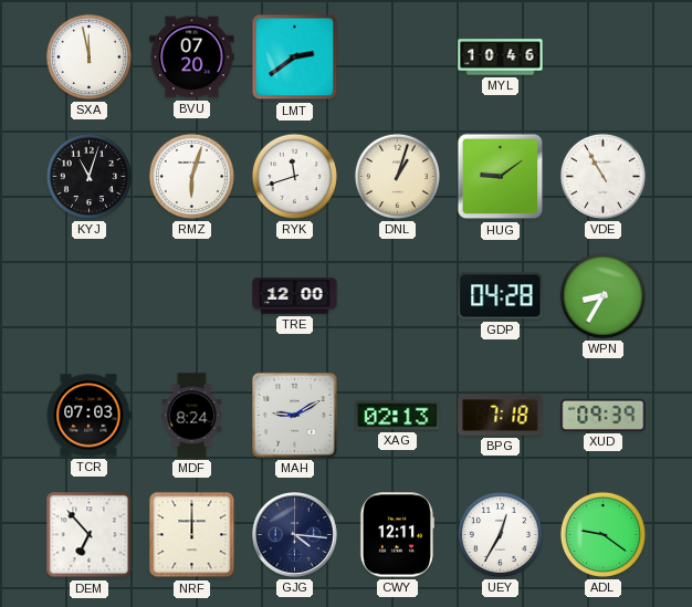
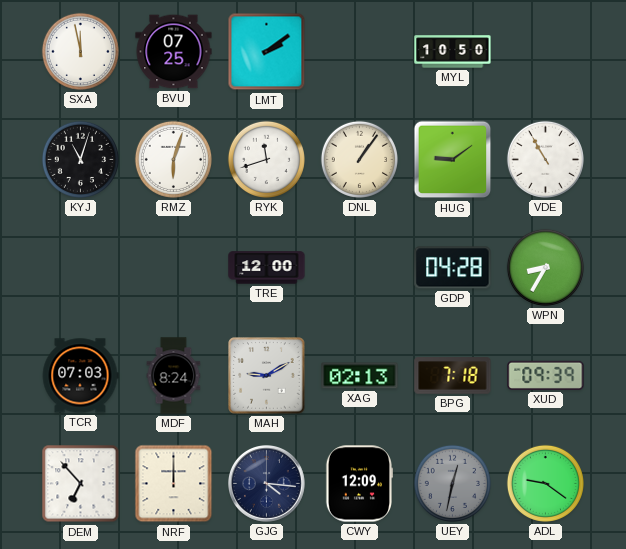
BVU: 07:20 -> 07:25 (174, 52)
LMT: 2:39 -> 2:09 (267, 52)
MYL: 10:46 -> 10:50 (453, 52)
DNL: 1:03 -> 1:06 (359, 159)
CWY: 12:11 -> 12:09 (358, 484)
UEY: 12:35 -> 12:32 (452, 483)
UEY dial: white -> grey (452, 483)
